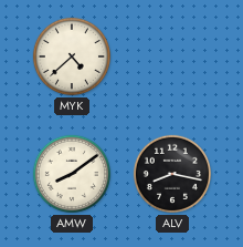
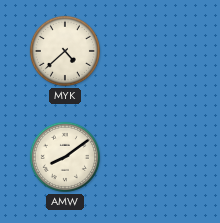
ALV: 8:17 -> none (172, 174)
